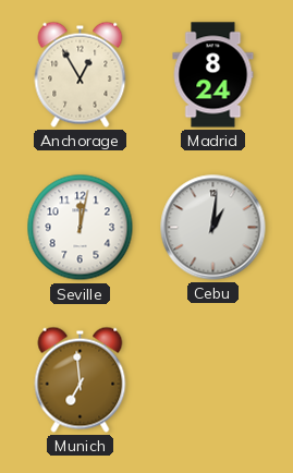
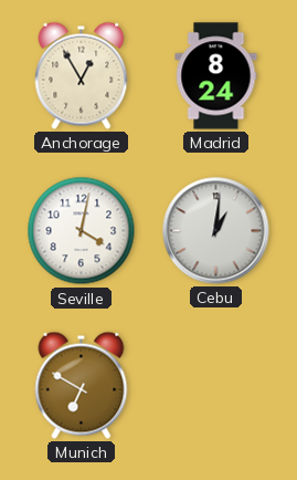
Seville: 12:02 -> 4:02 (82, 231)
Munich: 6:59 -> 6:50 (82, 385)
